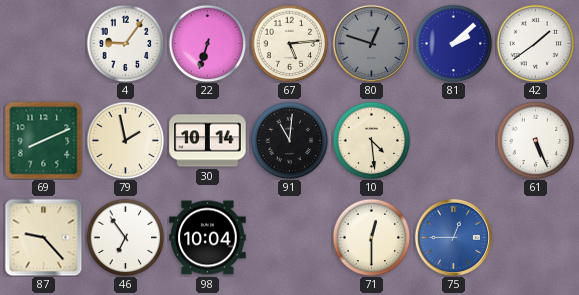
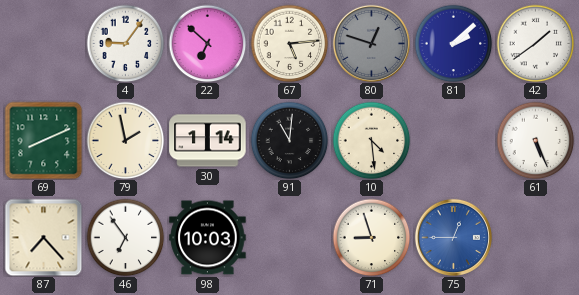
22: 6:33 -> 6:52 (207, 43)
30: 10:14 -> 1:14 (208, 141)
87: 9:23 -> 7:23 (43, 237)
98: 10:04 -> 10:03 (208, 238)
71: 12:30 -> 8:57 (371, 237)
